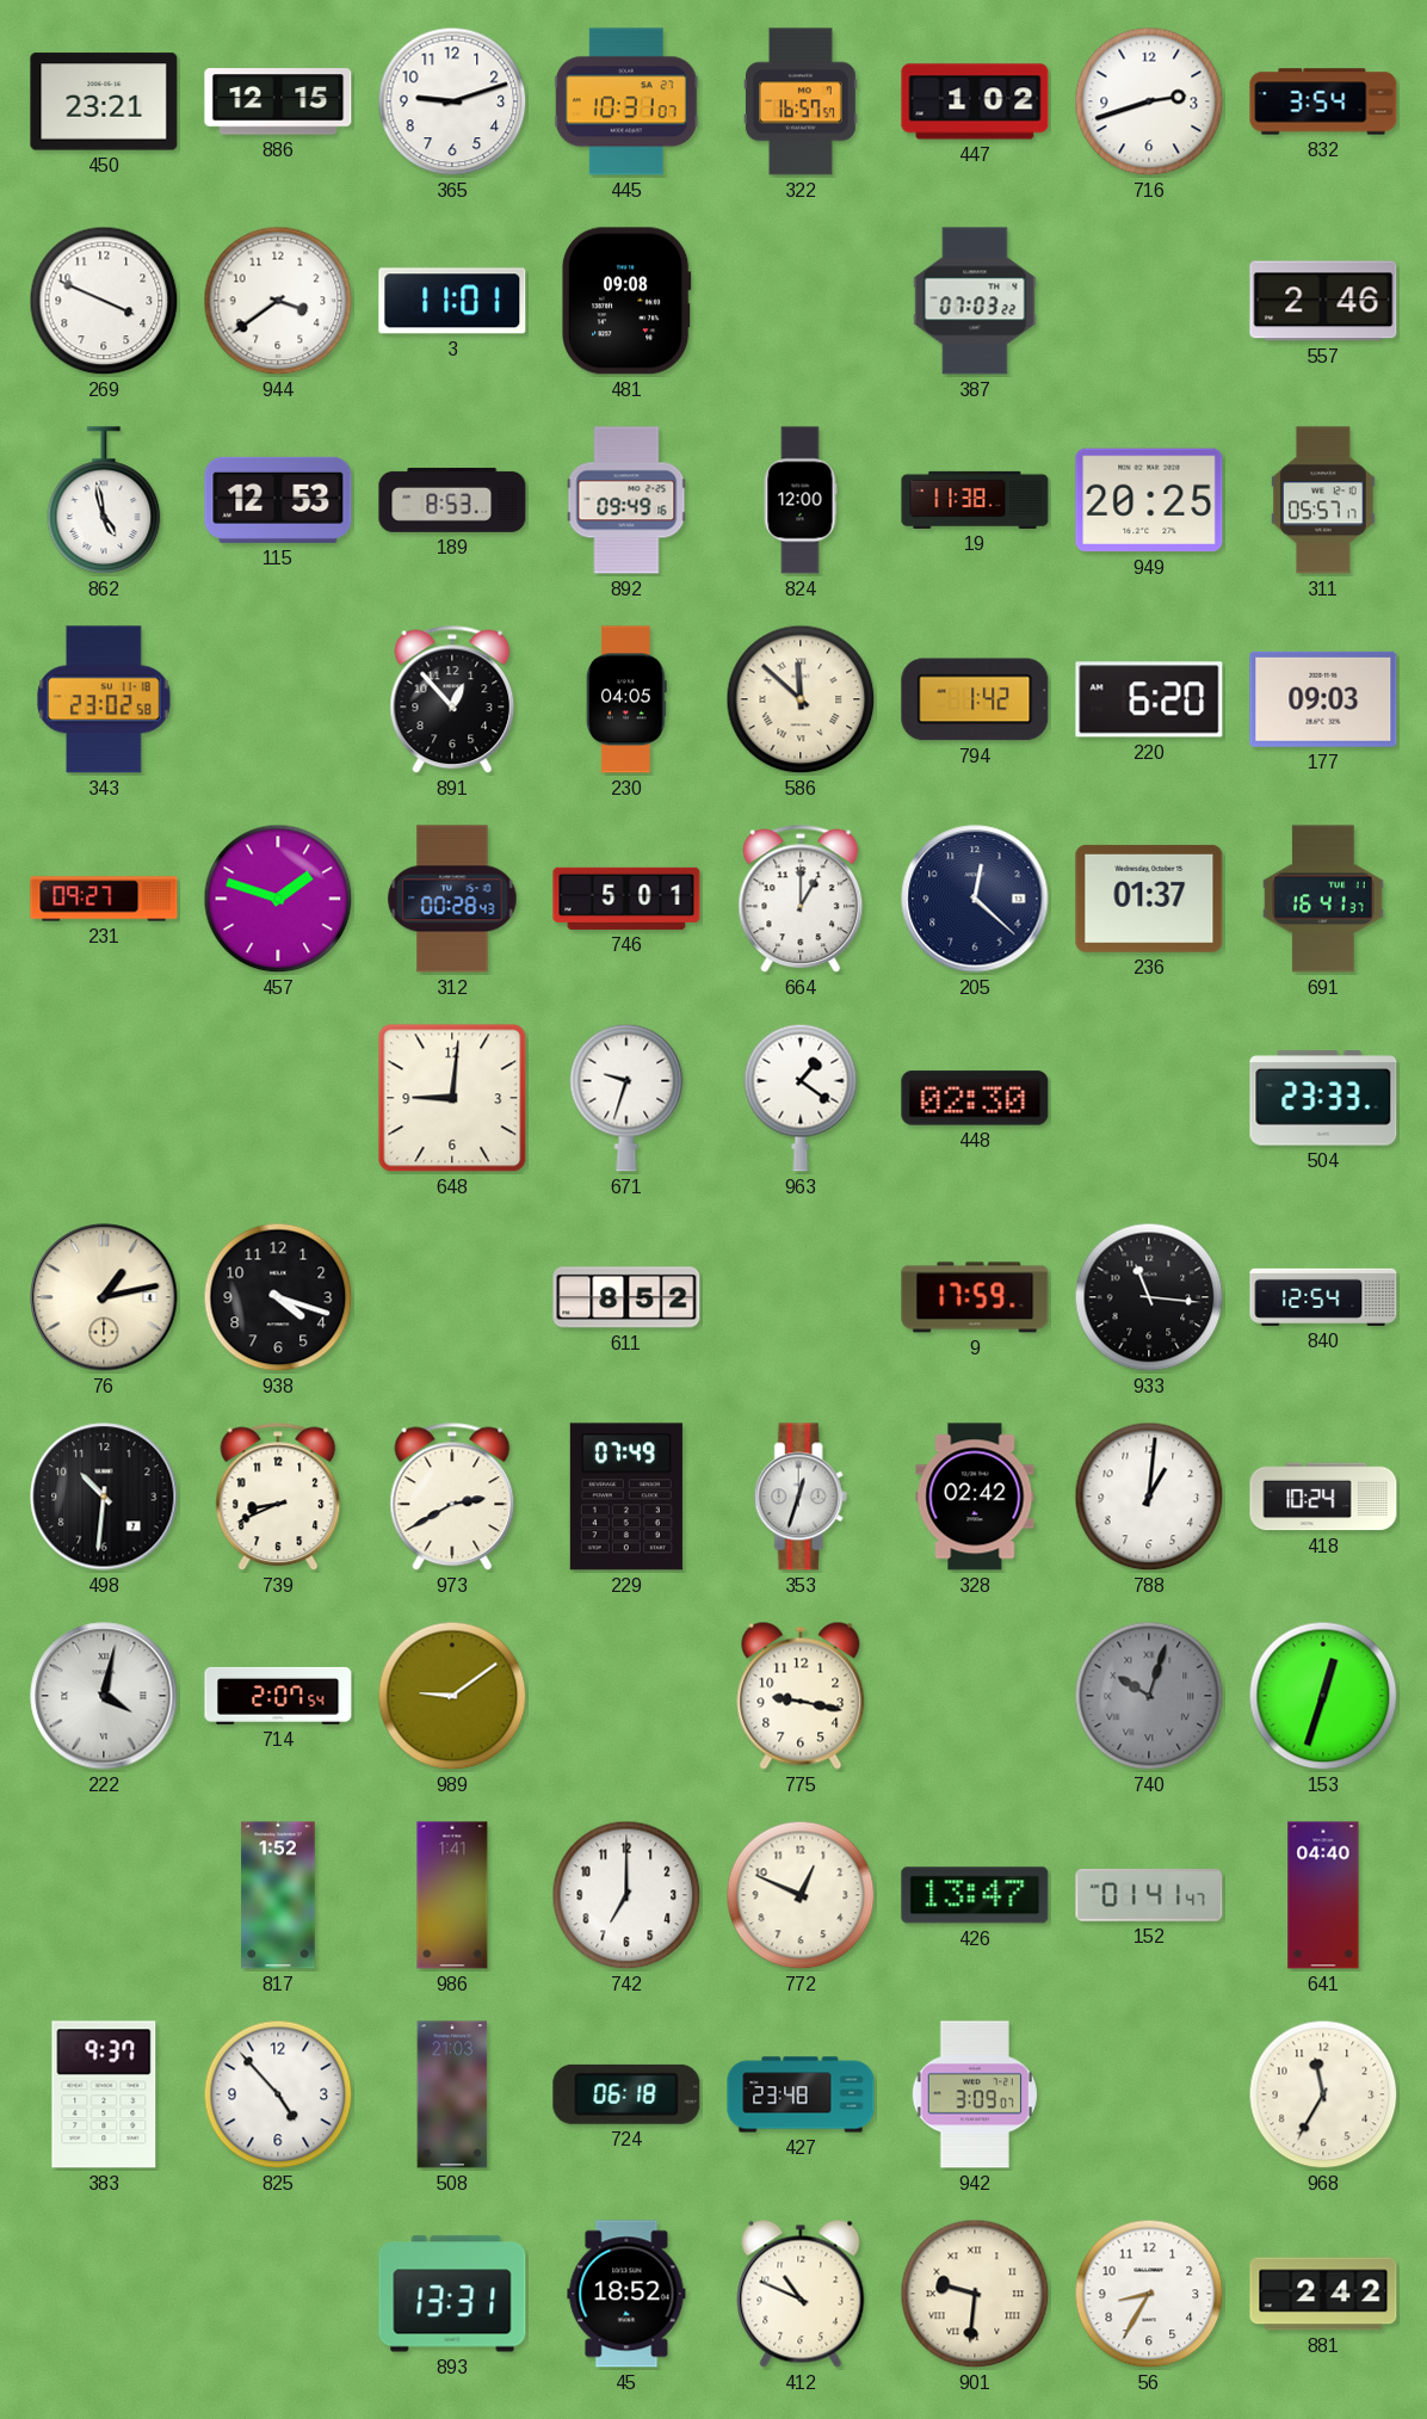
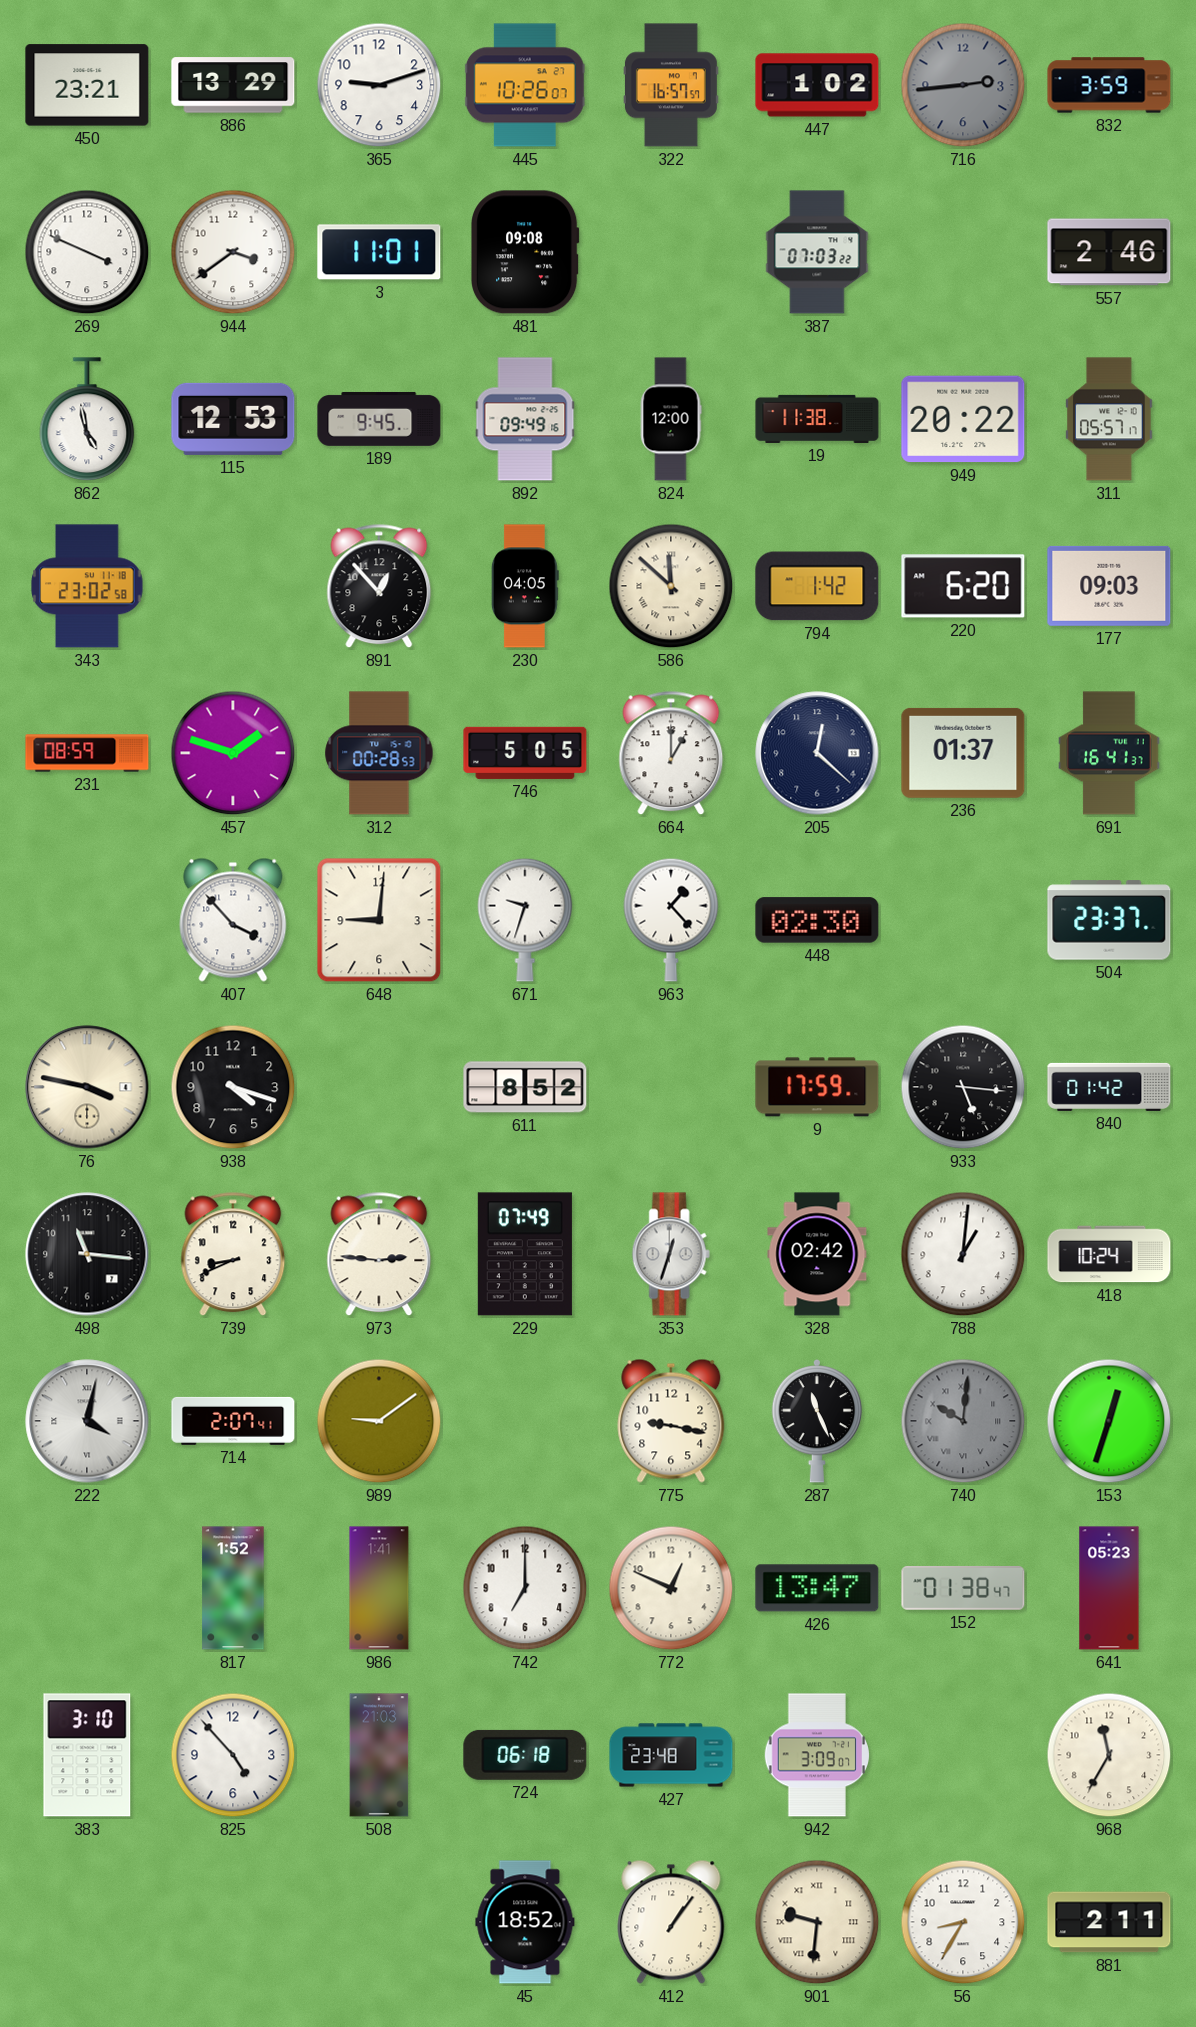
886: 12:15 -> 13:29 (233, 85)
445: 10:31 -> 10:26 (525, 85)
716: 2:42 -> 2:44 (963, 85)
716 dial: white -> grey (963, 85)
832: 3:54 -> 3:59 (1109, 85)
189: 8:53 -> 9:45 (379, 419)
949: 20:25 -> 20:22 (963, 419)
231: 09:27 -> 08:59 (87, 753)
312: 00:28:43 -> 00:28:53 (379, 753)
746: 5:01 -> 5:05 (525, 753)
407: none -> 3:53 (233, 920)
963: 1:21 -> 1:23 (671, 920)
504: 23:33 -> 23:37 (1109, 920)
76: 1:13 -> 3:47 (87, 1087)
933: 11:16 -> 5:16 (963, 1087)
840: 12:54 -> 01:42 (1109, 1087)
498: 10:31 -> 11:16 (87, 1254)
973: 2:40 -> 2:46 (379, 1254)
714: 2:07:54 -> 2:07:41 (233, 1421)
287: none -> 11:26 (817, 1421)
740: 10:03 -> 10:01 (963, 1421)
152: 01:41 -> 01:38 (963, 1588)
641: 04:40 -> 05:23 (1109, 1588)
383: 9:37 -> 3:10 (87, 1755)
893: 13:31 -> none (452, 2294)
412: 10:49 -> 1:06 (671, 1922)
881: 2:42 -> 2:11 (1109, 1922)
